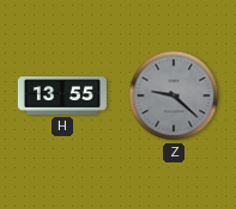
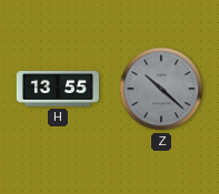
Z: 9:22 -> 10:22 (161, 89)
